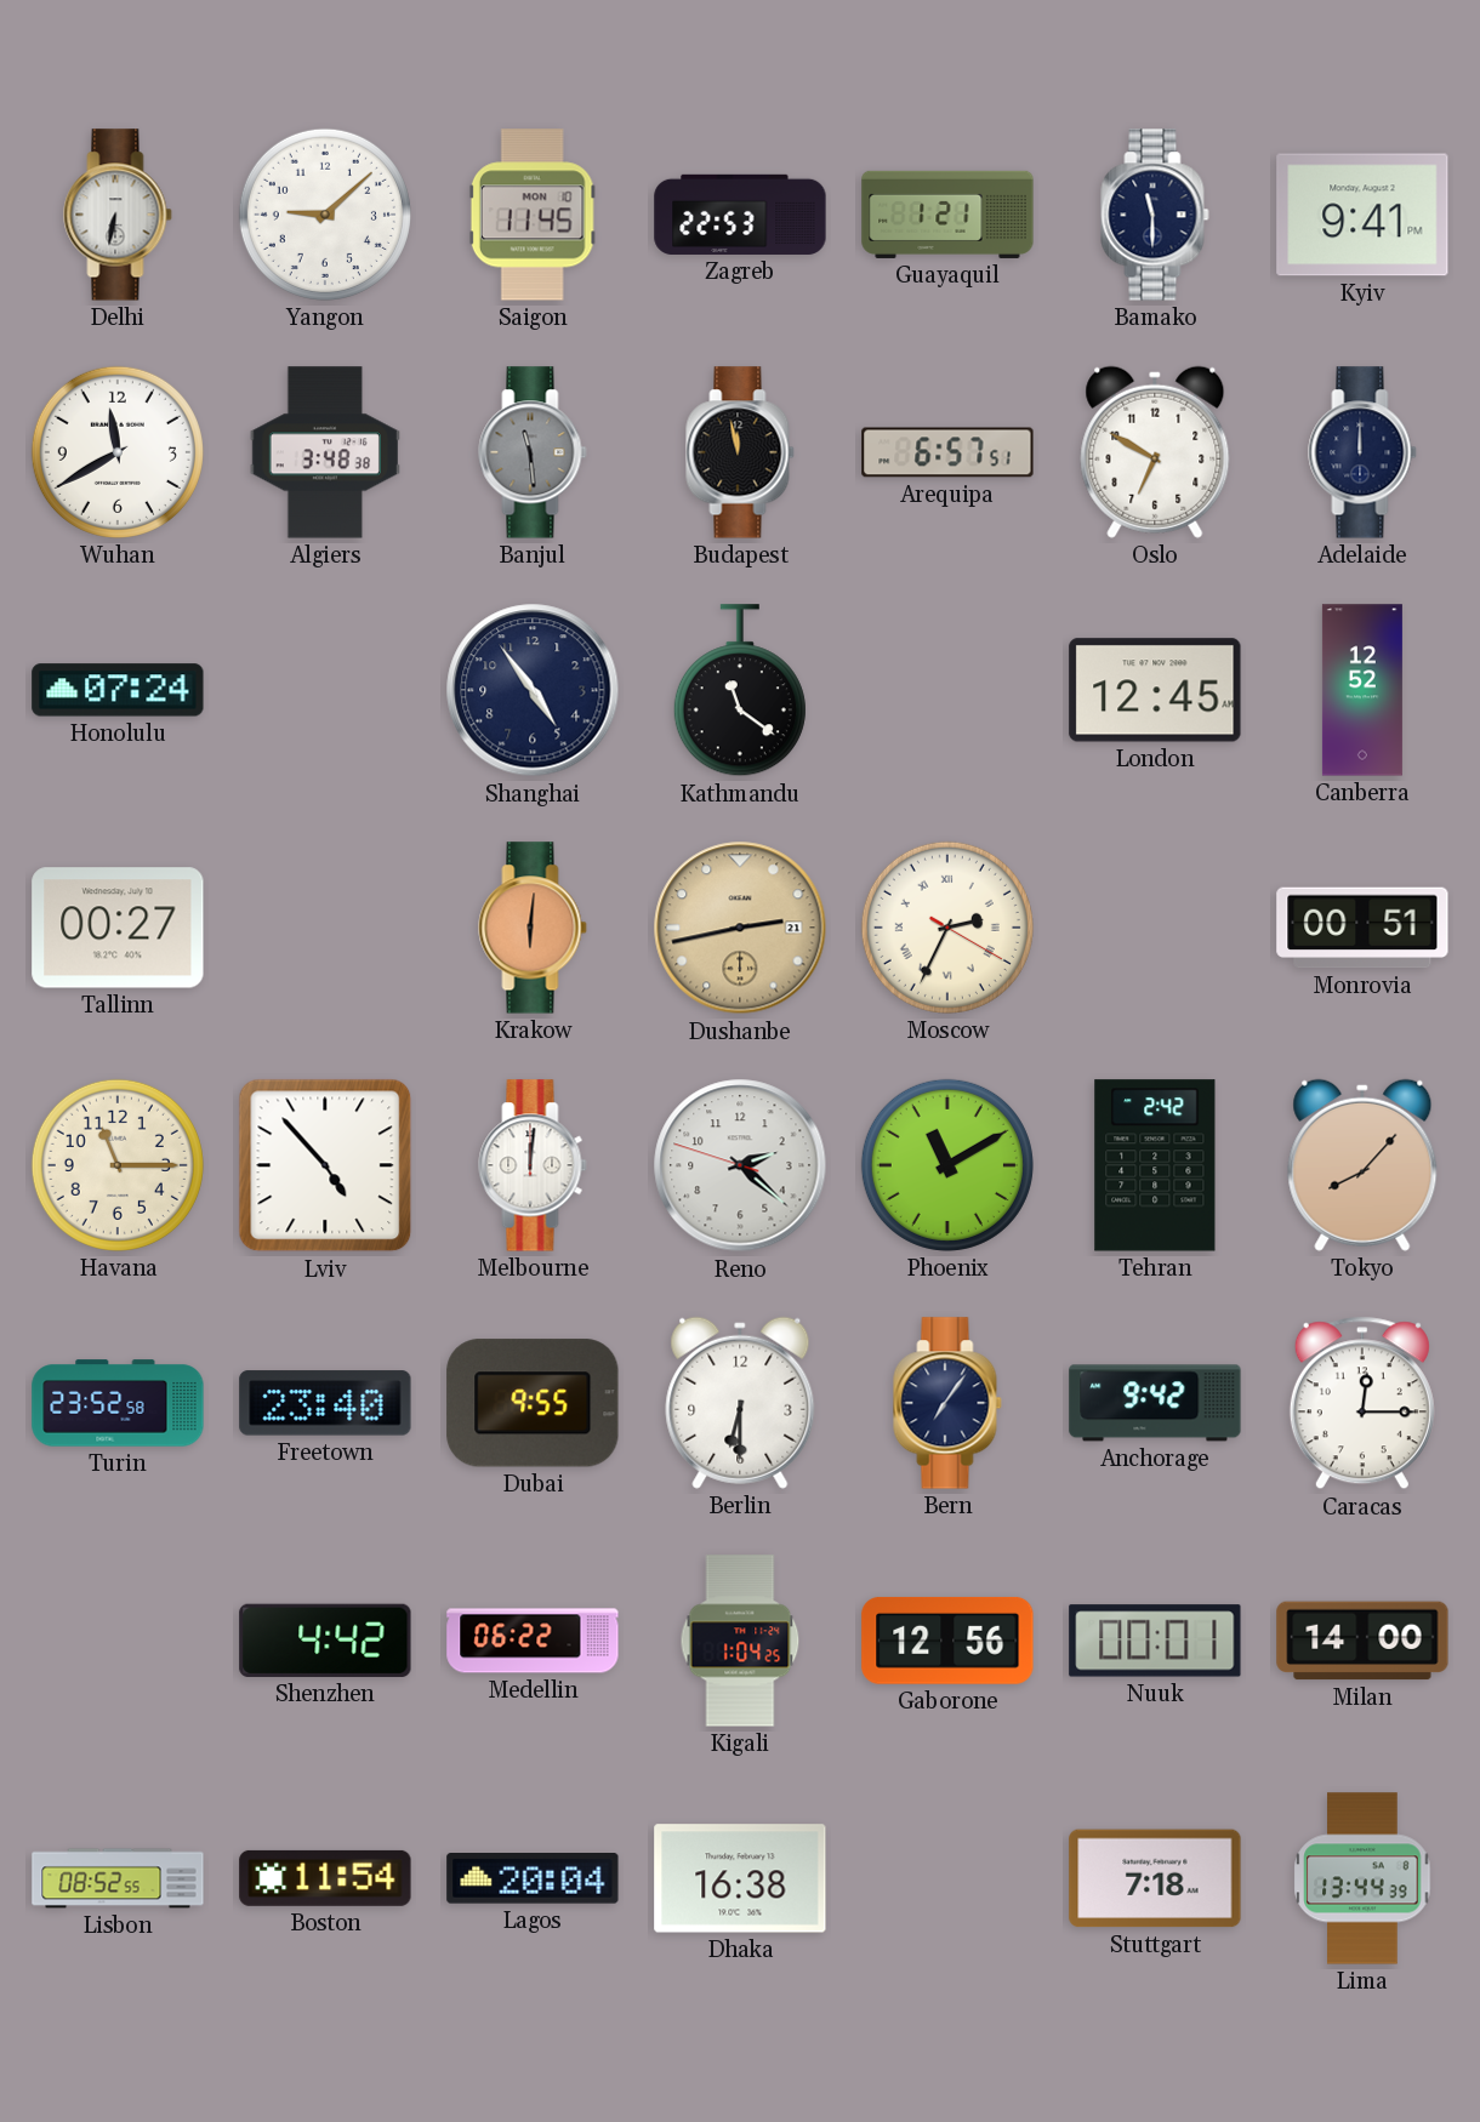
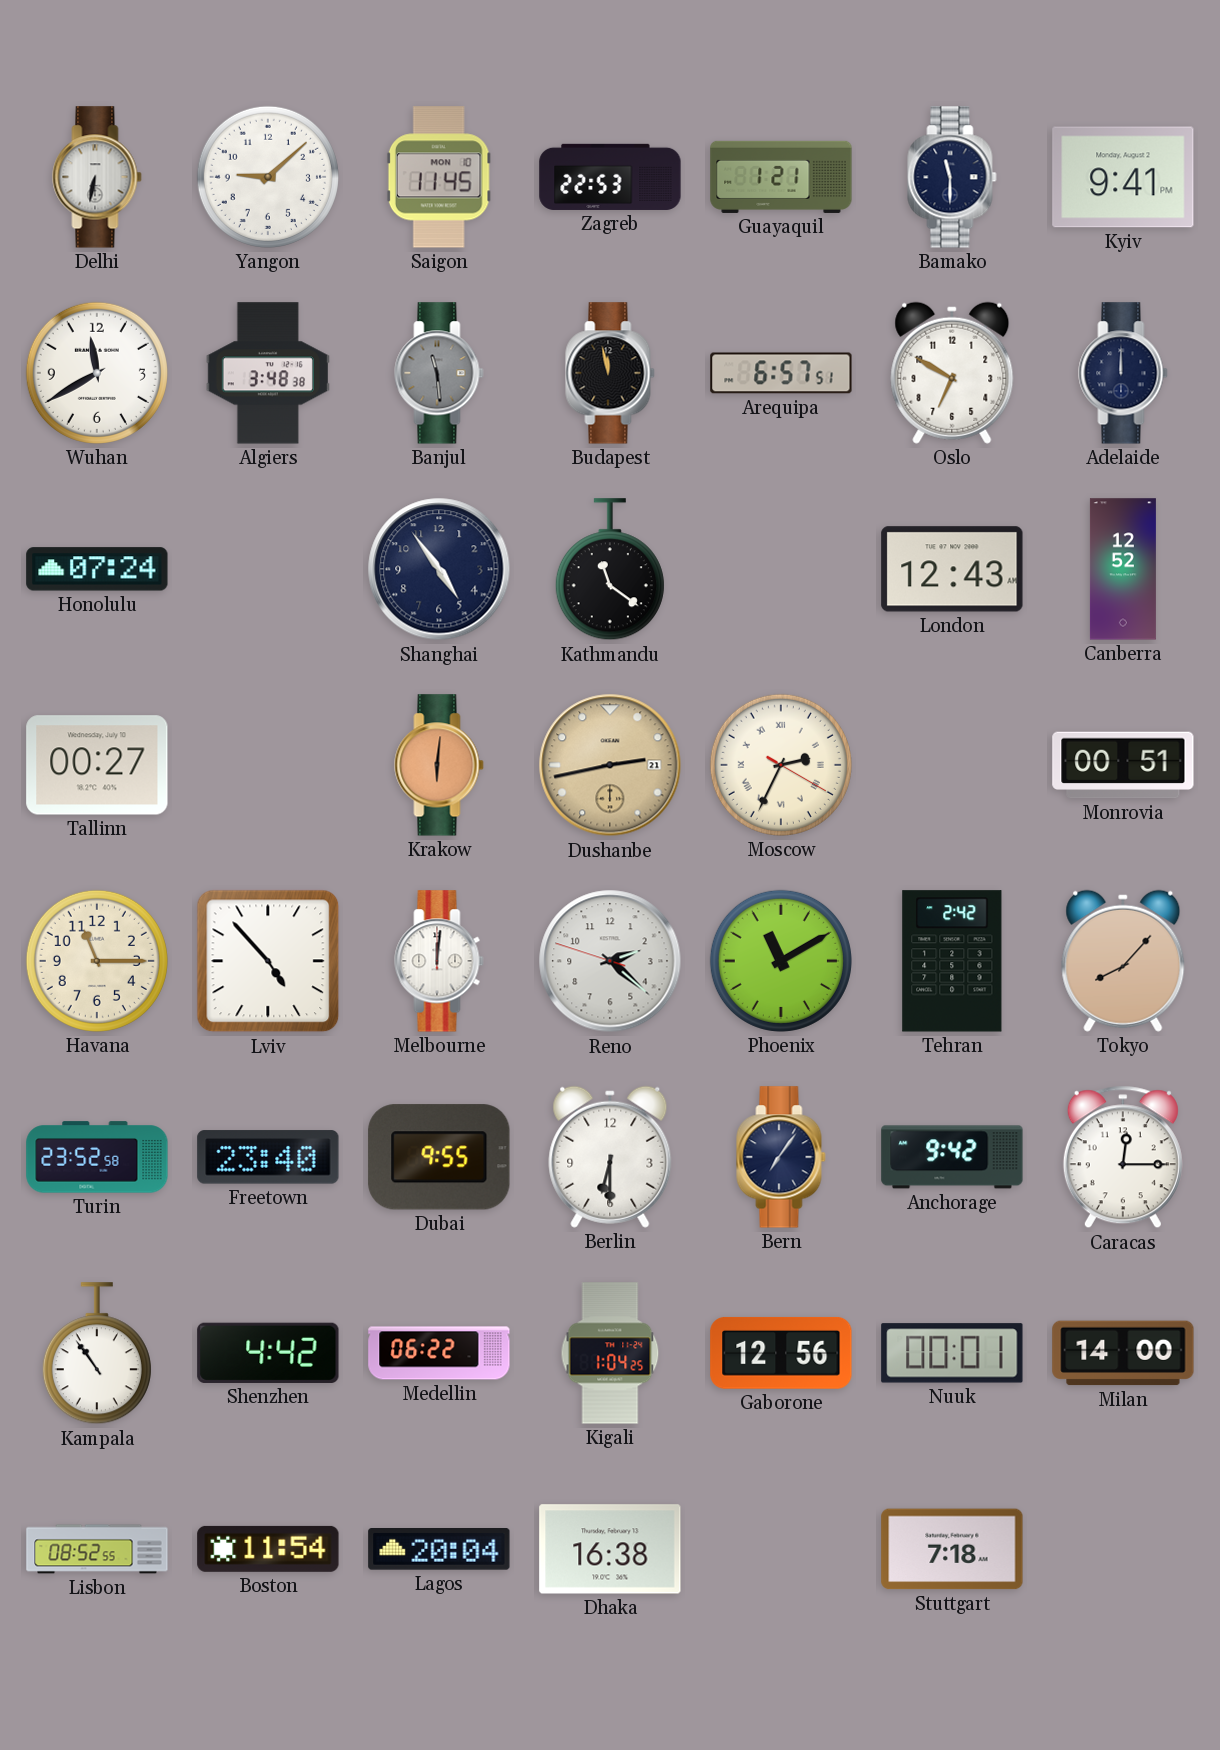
London: 12:45 -> 12:43 (952, 569)
Kampala: none -> 10:54 (97, 1354)
Lima: 13:44 -> none (1362, 1878)
